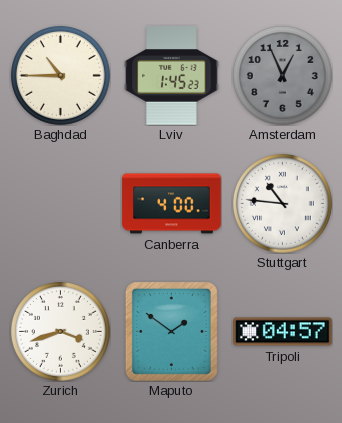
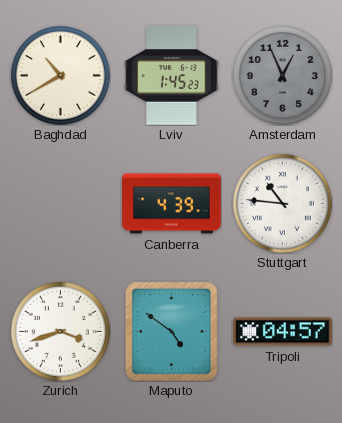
Baghdad: 10:45 -> 10:40 (60, 75)
Canberra: 4:00 -> 4:39 (172, 204)
Maputo: 1:51 -> 4:51 (171, 331)
